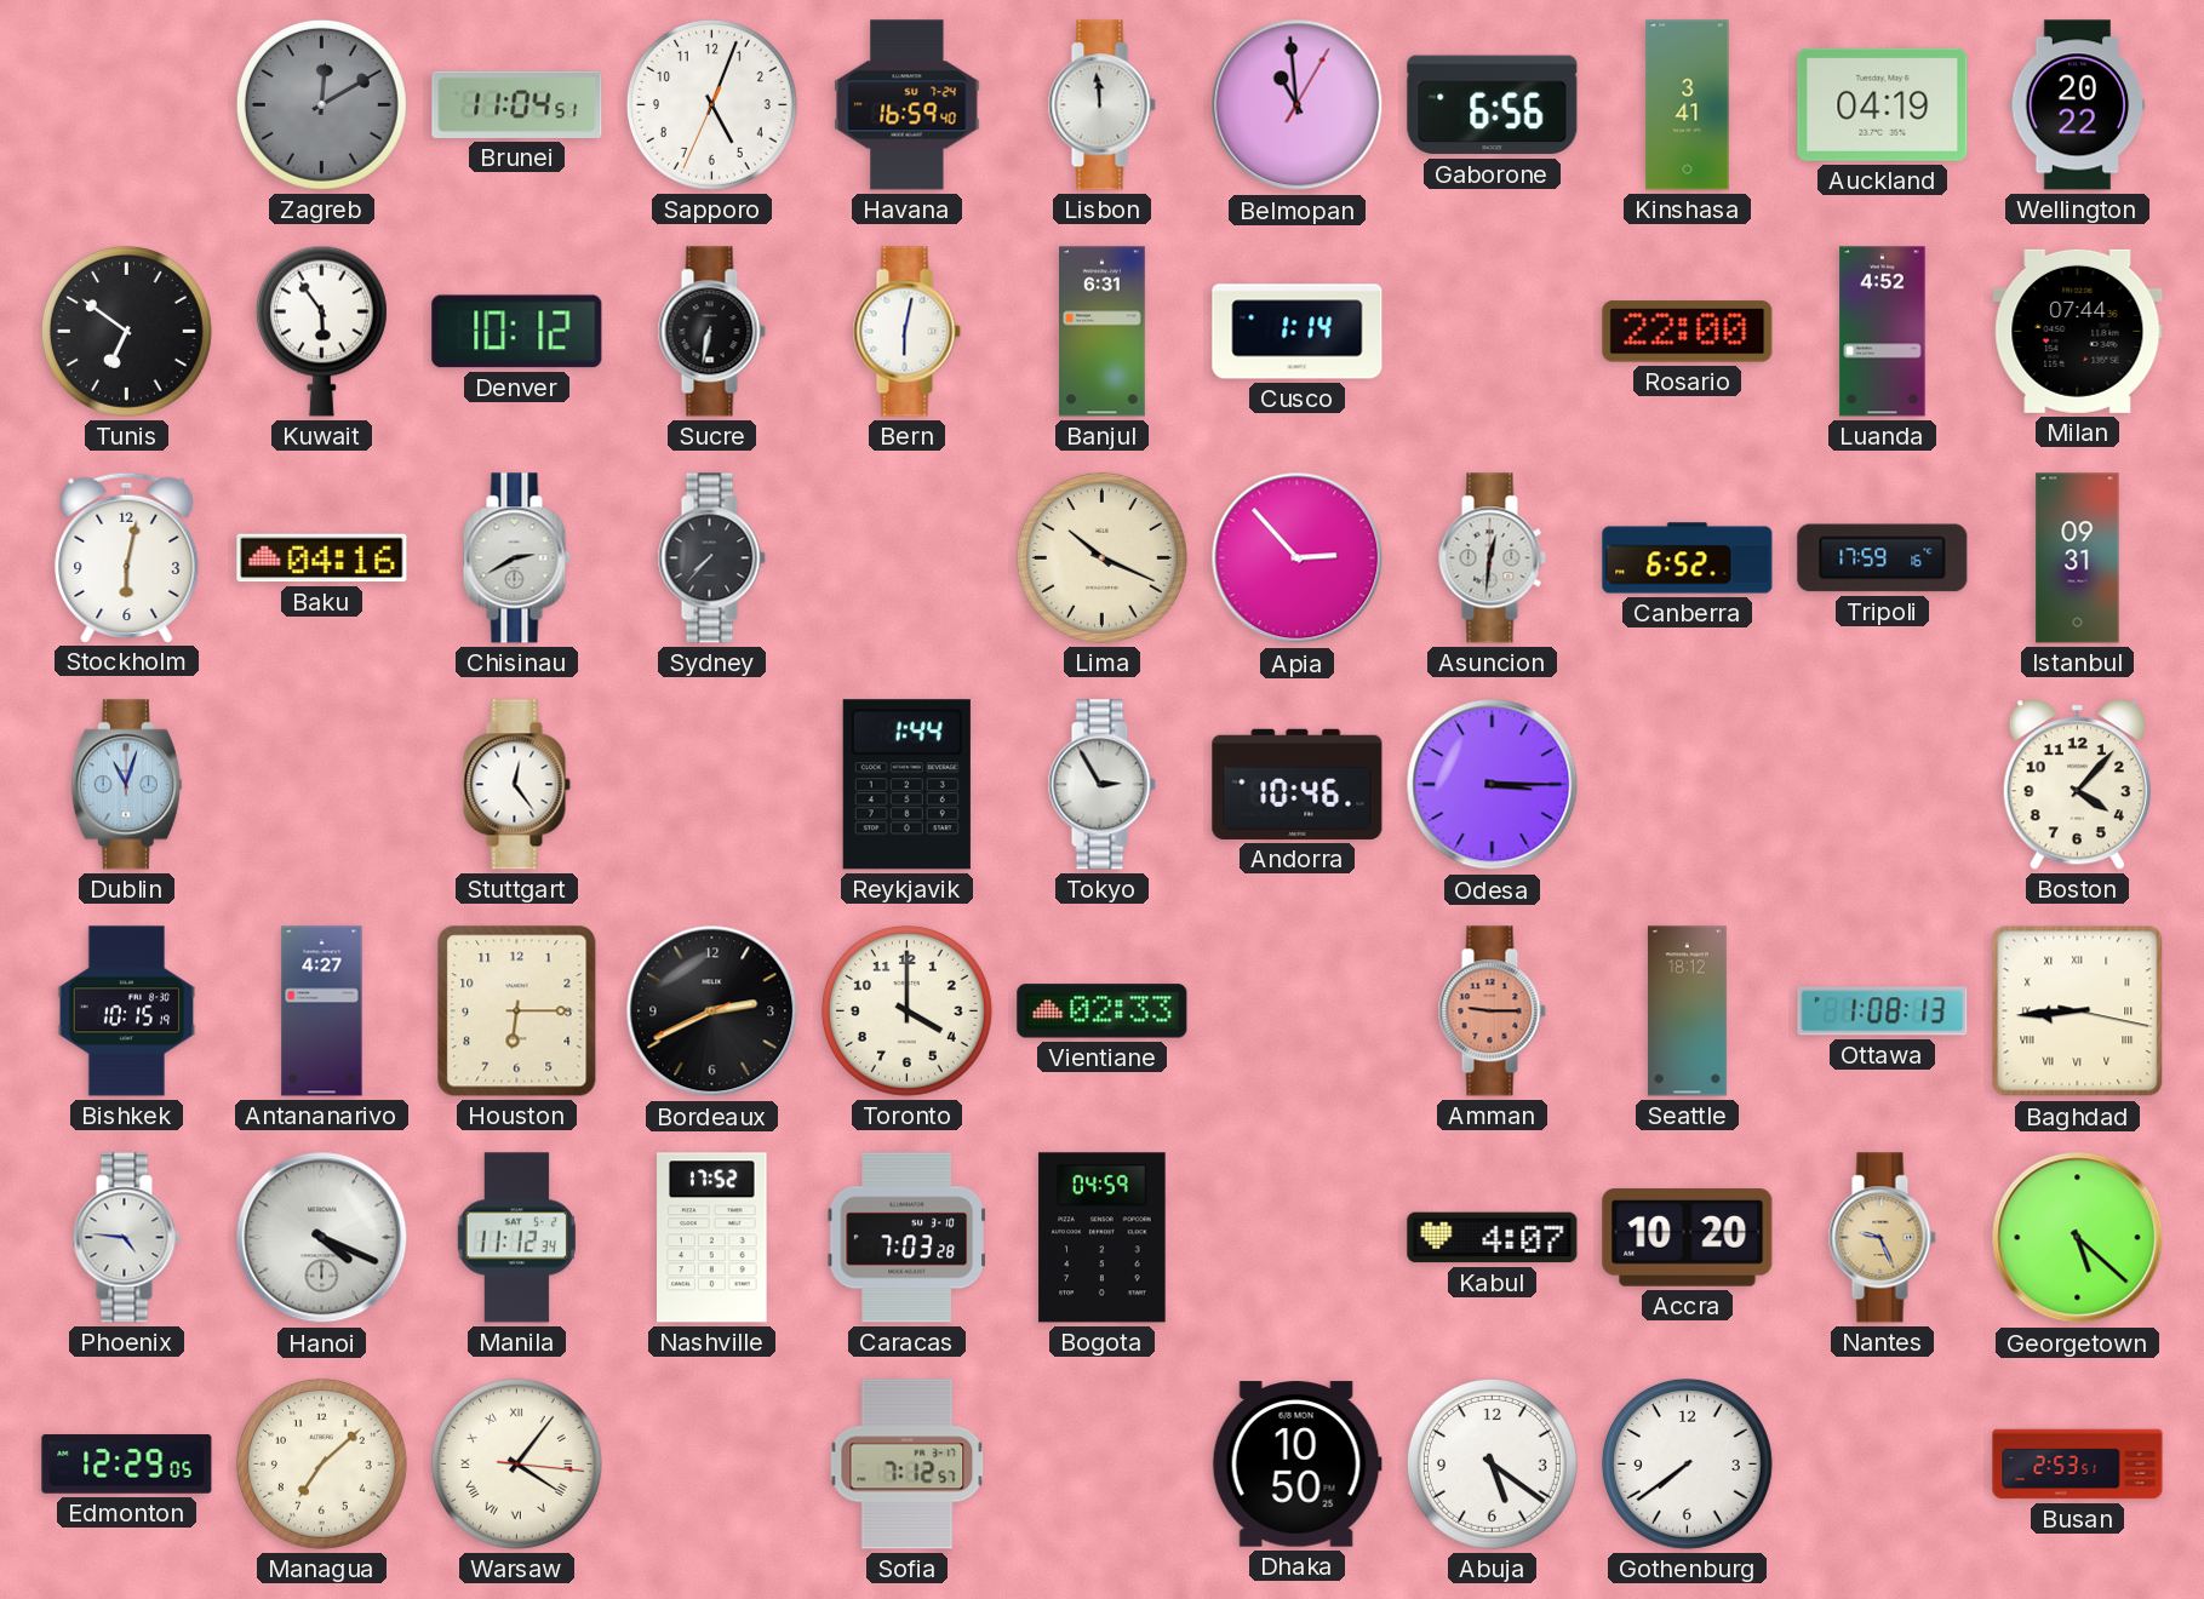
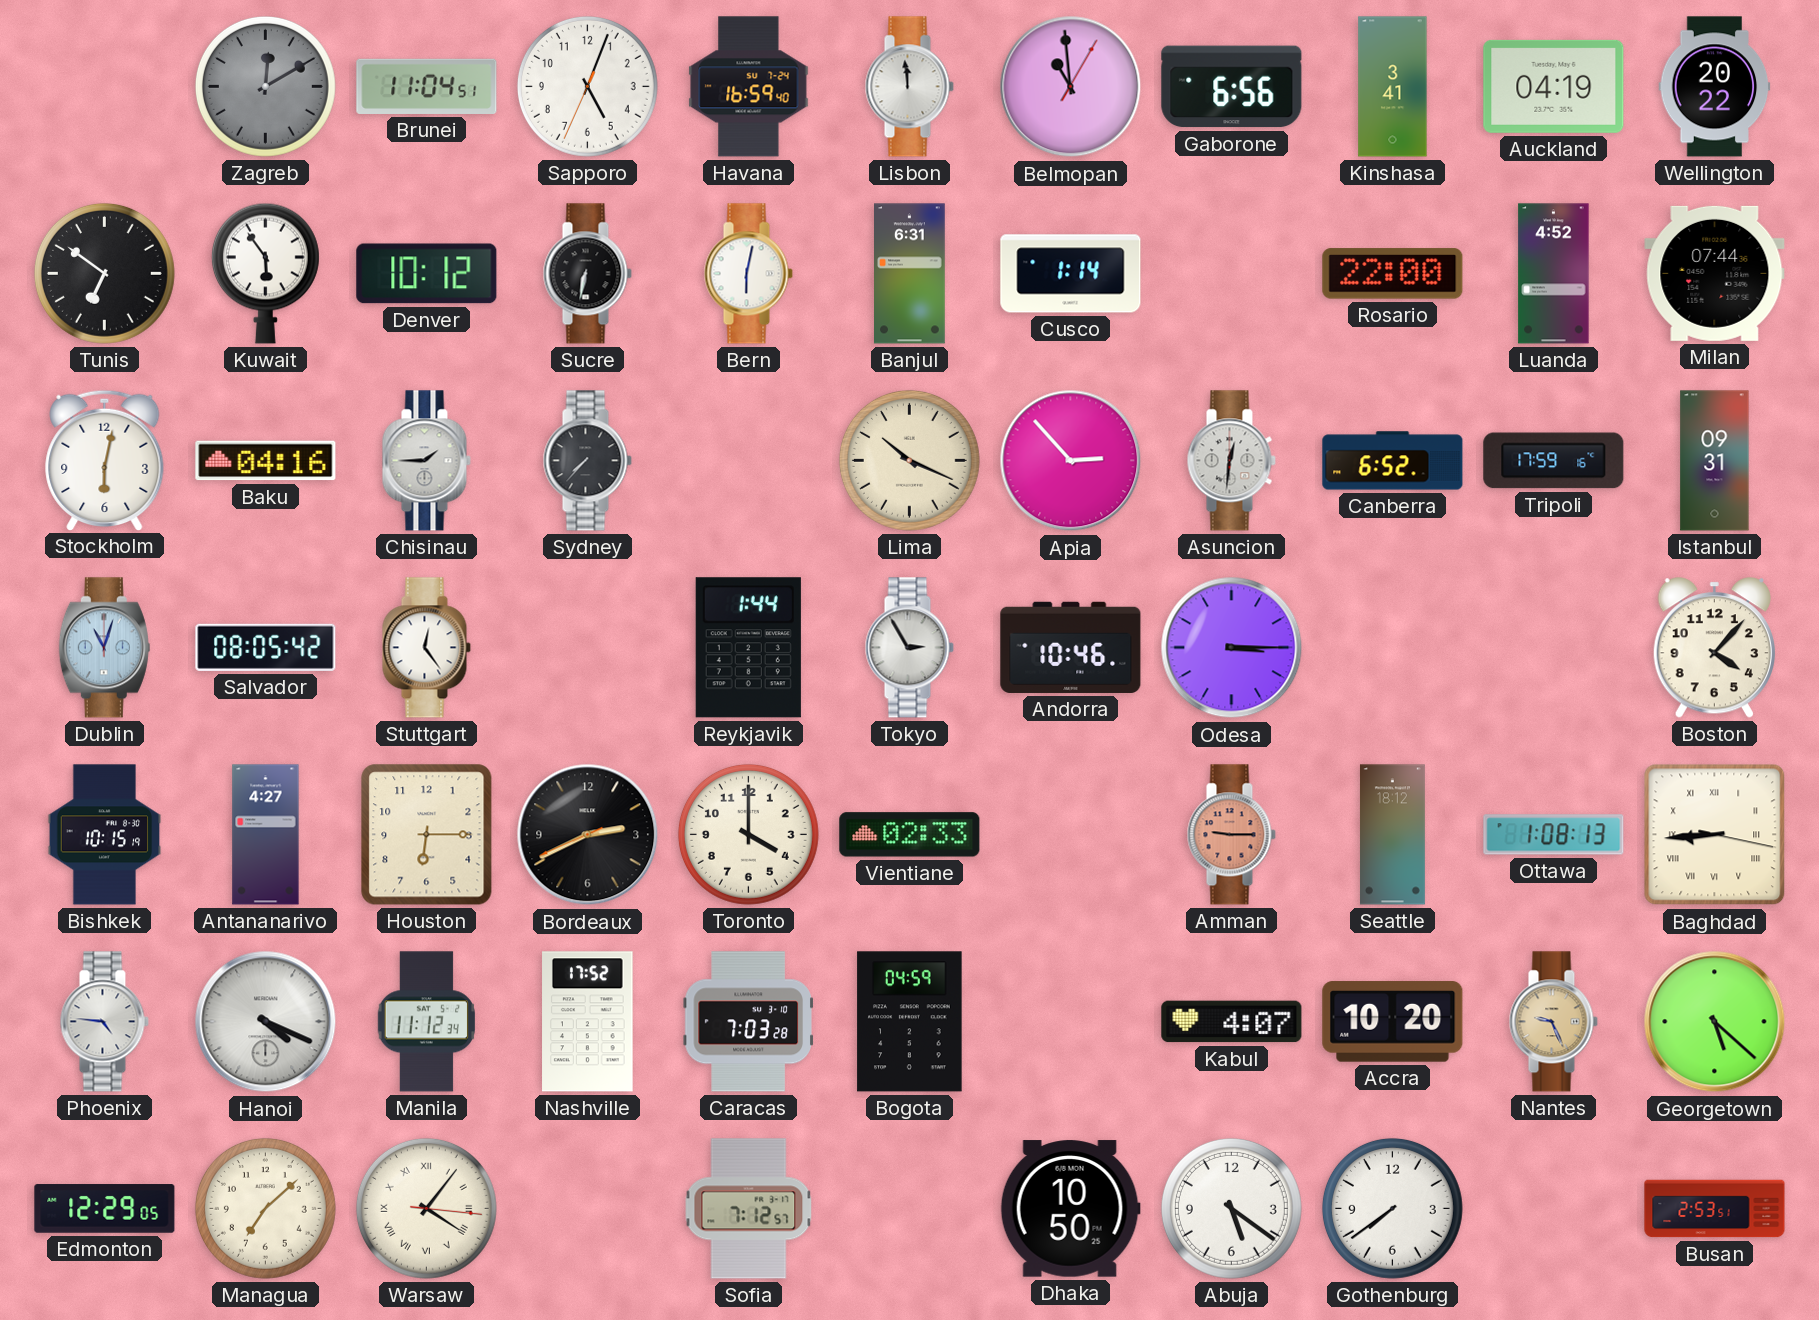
Chisinau: 2:40 -> 1:45 (426, 461)
Salvador: none -> 08:05 (266, 647)
